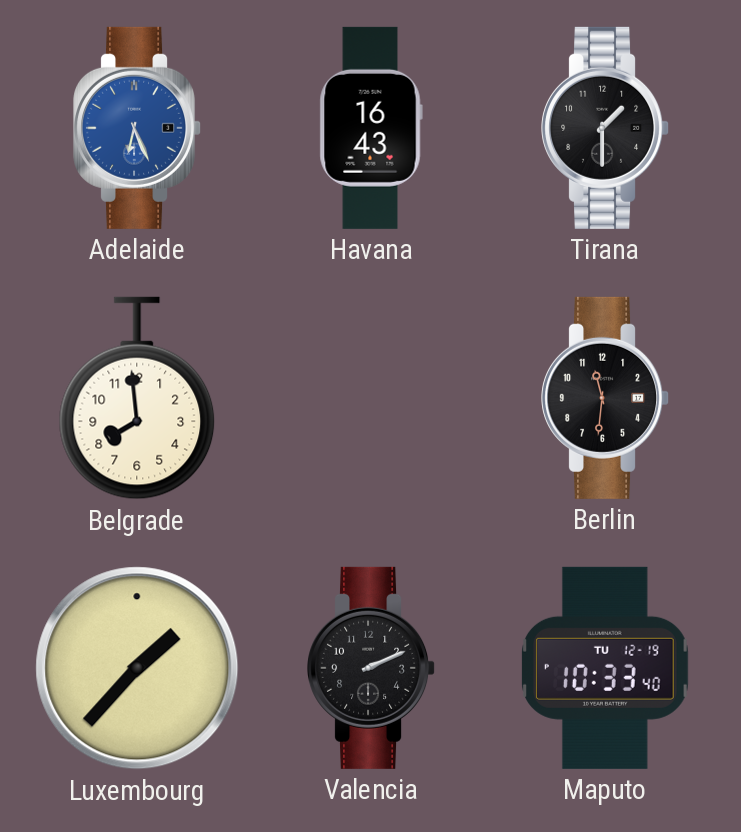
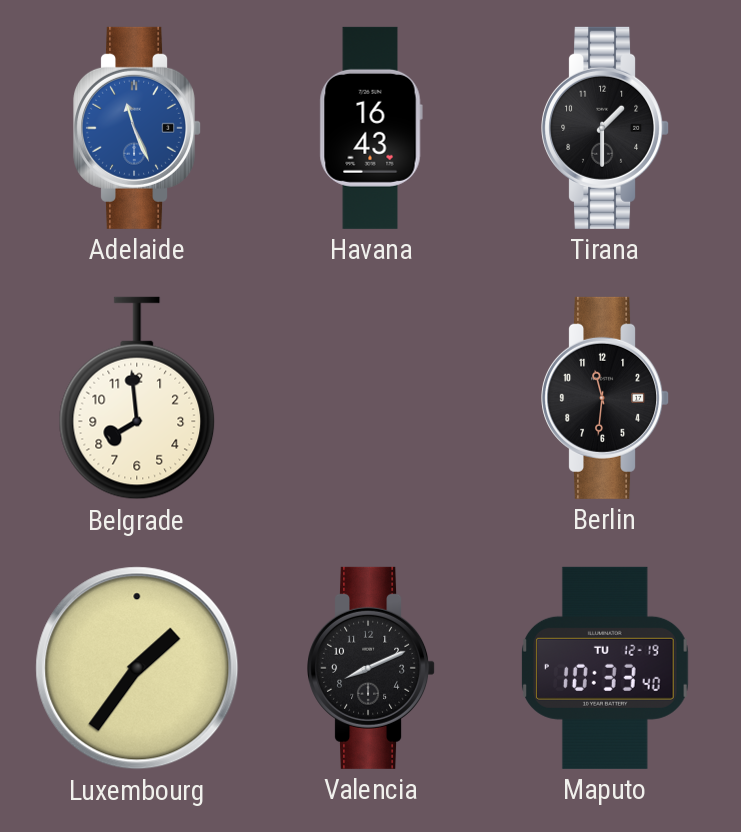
Adelaide: 6:26 -> 11:26 (138, 128)
Luxembourg: 1:37 -> 1:36 (137, 668)
Valencia: 2:11 -> 8:11 (372, 668)
